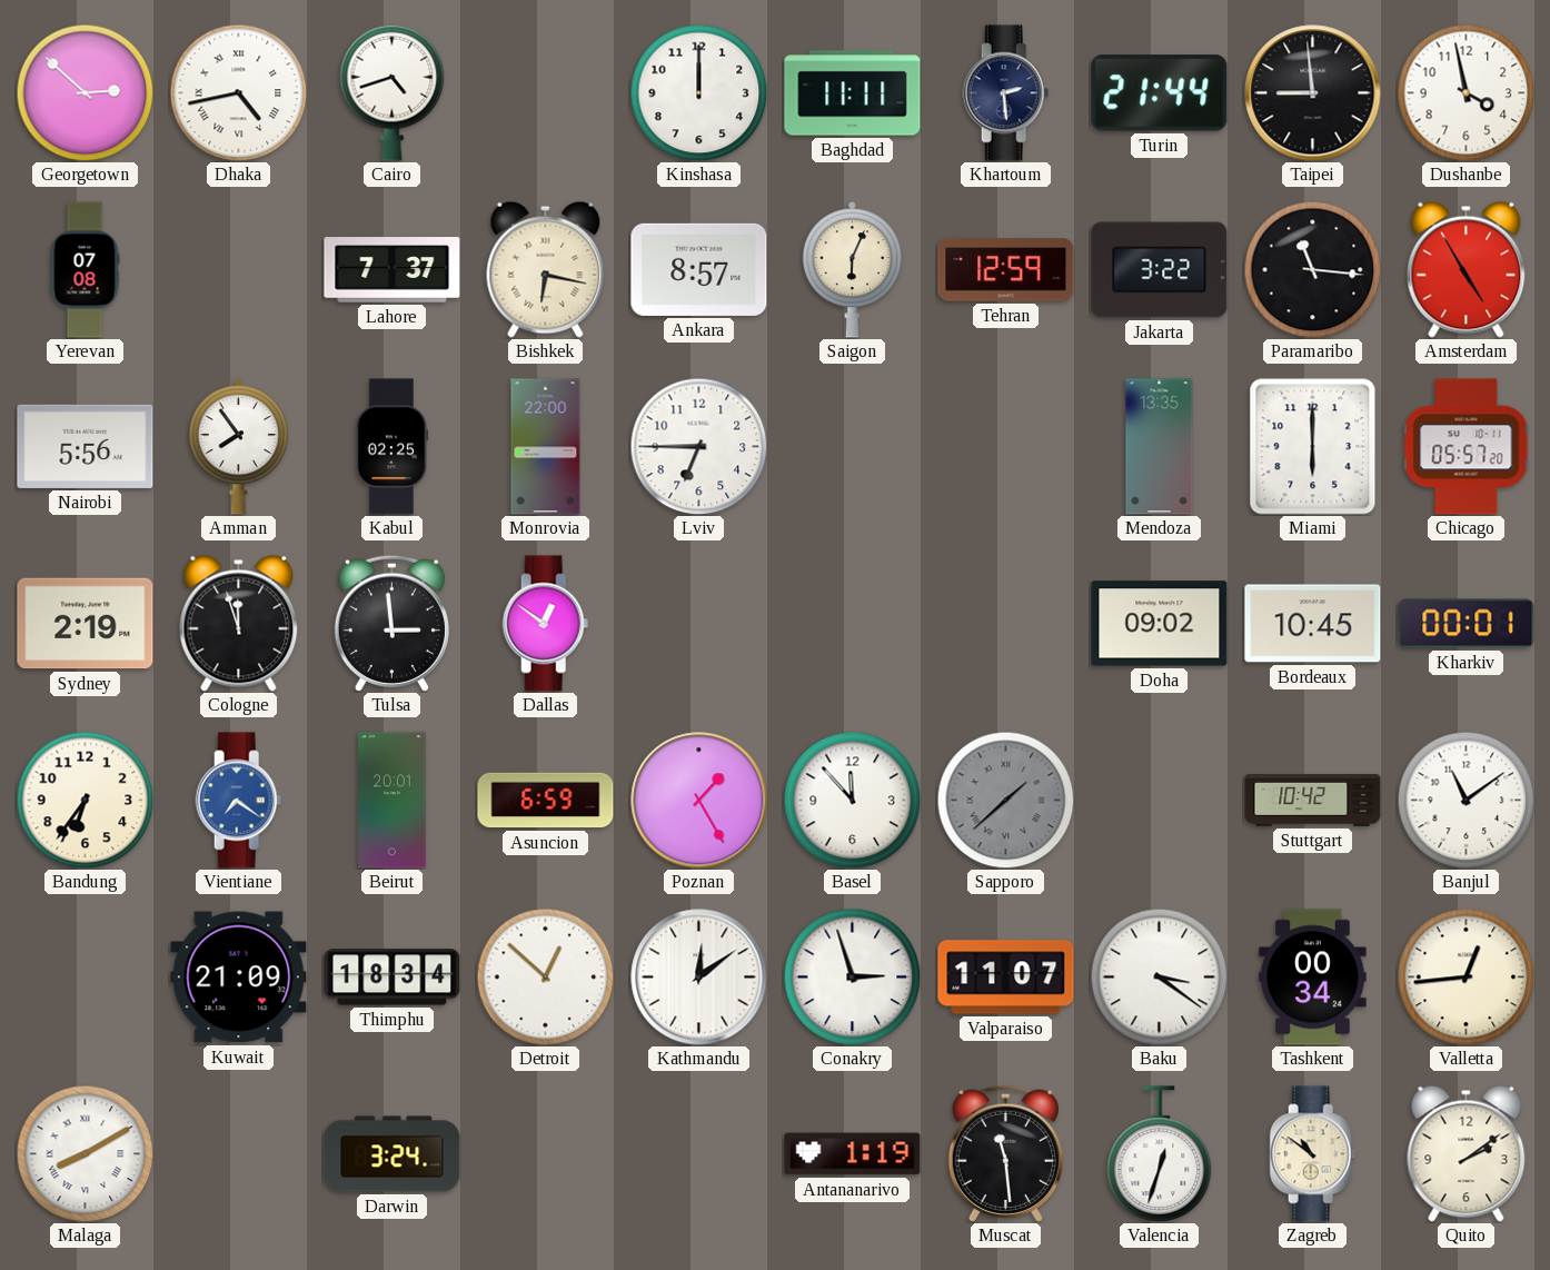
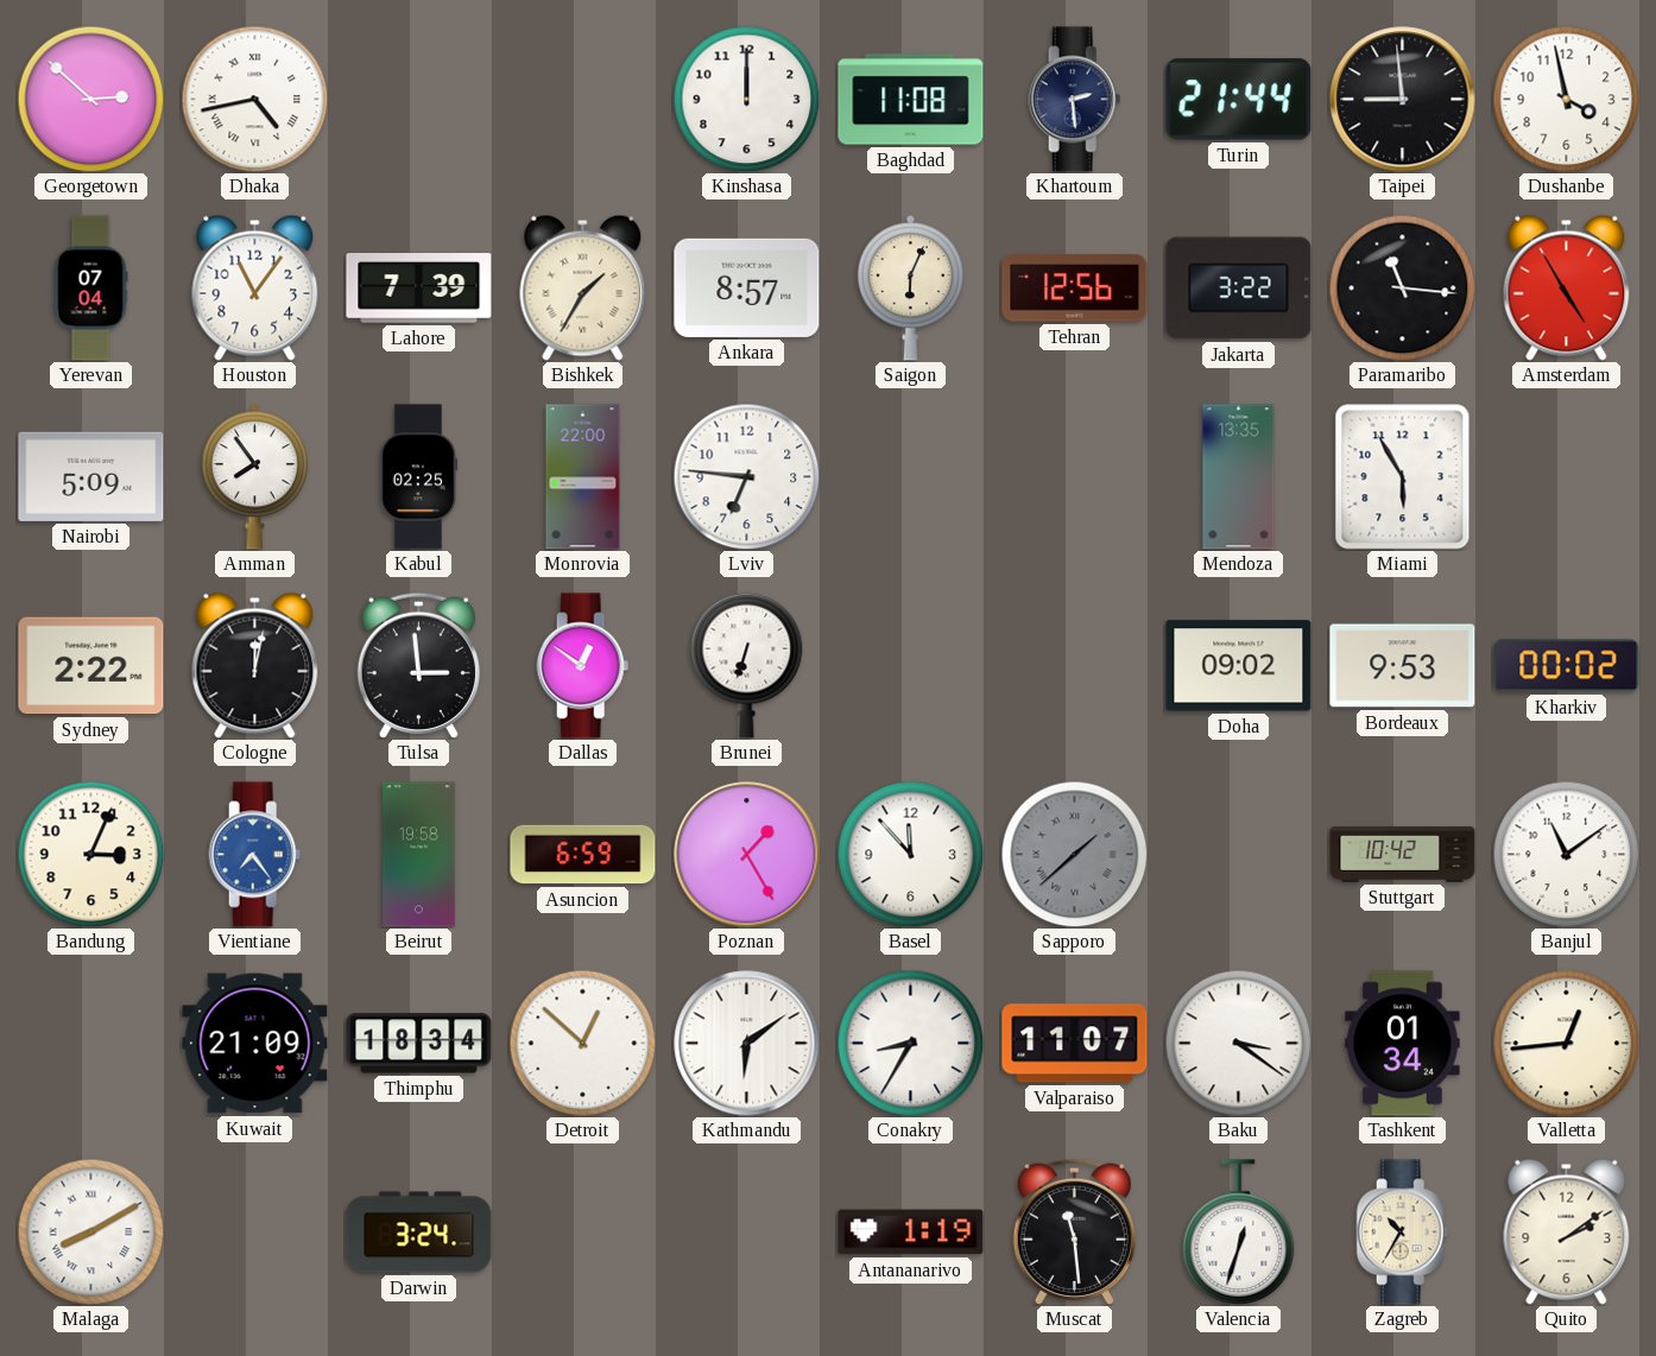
Cairo: 4:42 -> none (393, 92)
Baghdad: 11:11 -> 11:08 (911, 100)
Yerevan: 07:08 -> 07:04 (90, 289)
Houston: none -> 11:06 (255, 287)
Lahore: 7:37 -> 7:39 (419, 289)
Bishkek: 6:17 -> 1:35 (583, 287)
Tehran: 12:59 -> 12:56 (1075, 289)
Nairobi: 5:56 -> 5:09 (91, 476)
Lviv: 6:45 -> 6:46 (746, 476)
Miami: 6:00 -> 5:55 (1403, 477)
Chicago: 05:57 -> none (1467, 447)
Sydney: 2:19 -> 2:22 (91, 666)
Cologne: 11:57 -> 12:02 (255, 665)
Brunei: none -> 6:33 (747, 665)
Bordeaux: 10:45 -> 9:53 (1403, 666)
Kharkiv: 00:01 -> 00:02 (1567, 666)
Bandung: 6:36 -> 3:04 (90, 854)
Vientiane: 7:21 -> 7:24 (255, 855)
Beirut: 20:01 -> 19:58 (419, 855)
Kathmandu: 12:09 -> 6:09 (747, 1044)
Conakry: 2:57 -> 8:35 (910, 1043)
Tashkent: 00:34 -> 01:34 (1403, 1044)
Zagreb: 10:51 -> 10:35 (1403, 1233)
